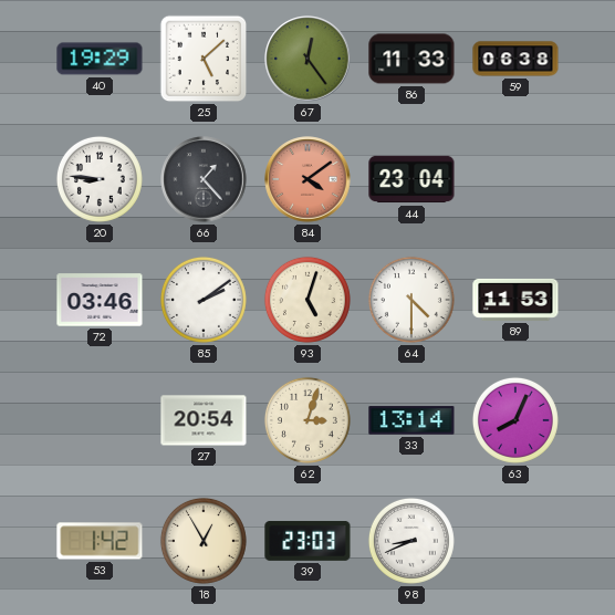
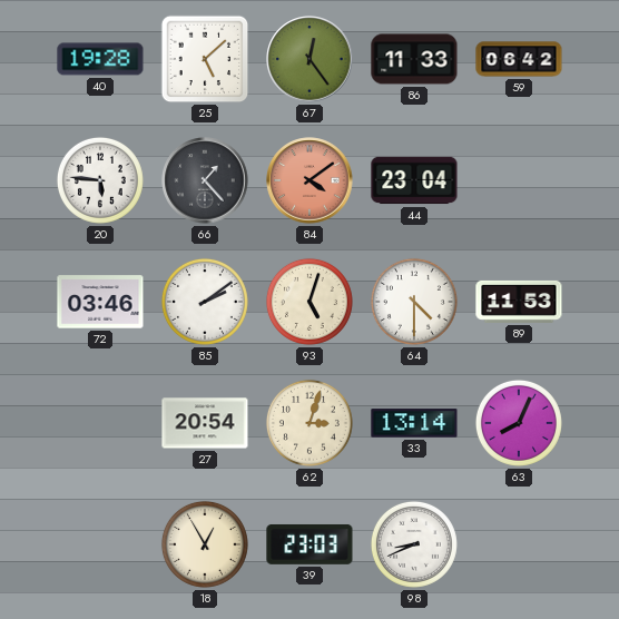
40: 19:29 -> 19:28 (100, 59)
59: 06:38 -> 06:42 (519, 59)
20: 8:46 -> 5:46 (100, 180)
53: 1:42 -> none (100, 541)
